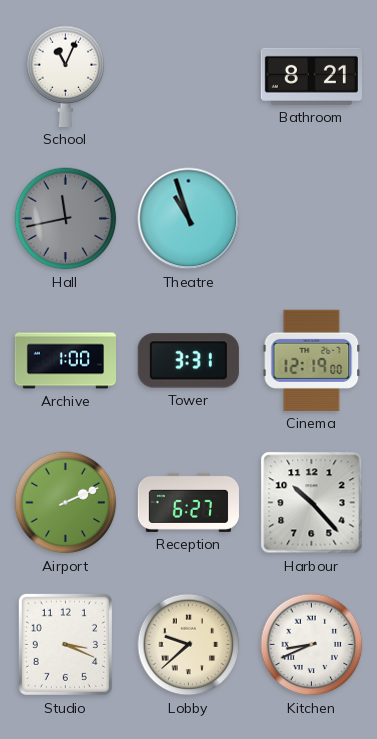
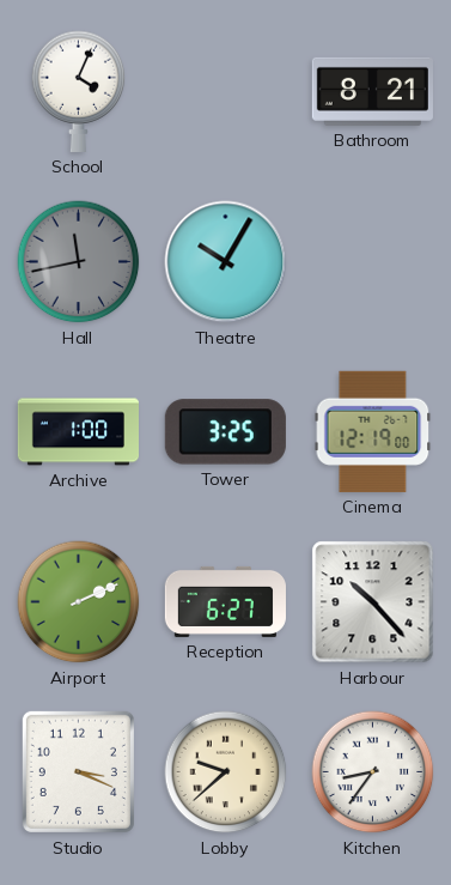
School: 11:04 -> 4:04 (79, 91)
Theatre: 10:57 -> 10:05 (226, 262)
Tower: 3:31 -> 3:25 (225, 432)
Kitchen: 8:41 -> 8:36 (373, 772)
